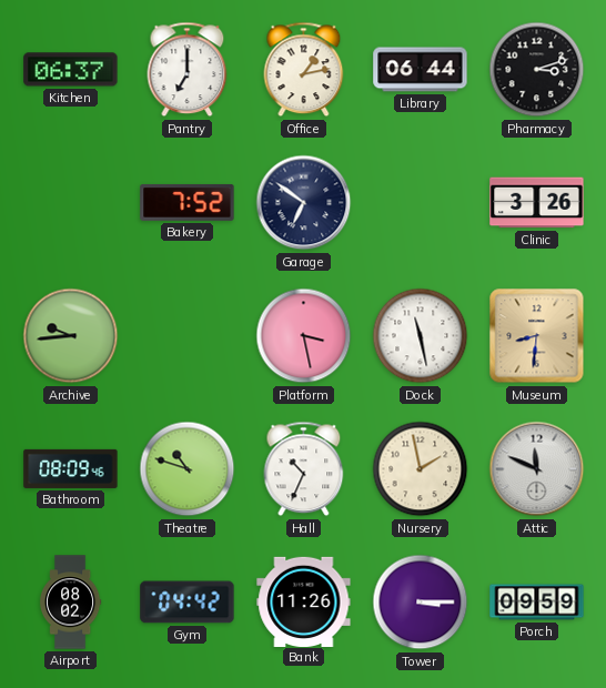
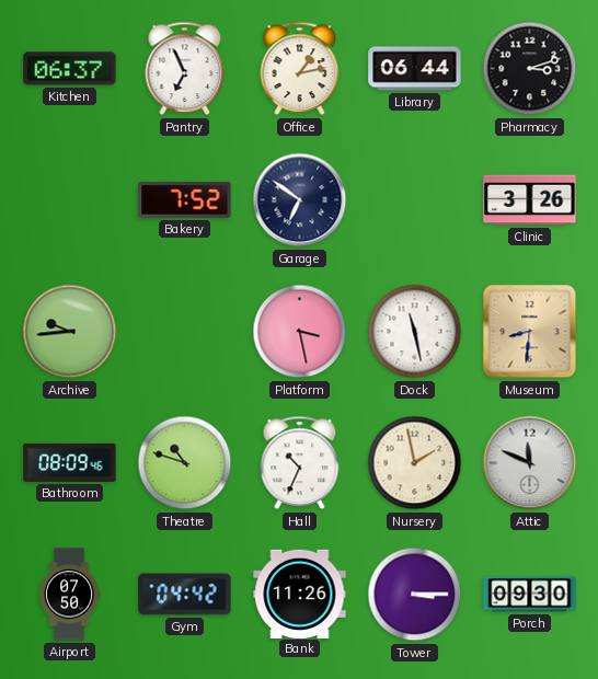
Pantry: 7:00 -> 6:56 (185, 69)
Airport: 08:02 -> 07:50 (70, 595)
Porch: 09:59 -> 09:30 (530, 595)
